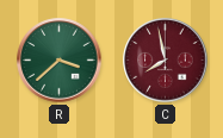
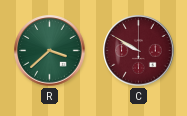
C: 7:58 -> 9:50 (139, 51)
